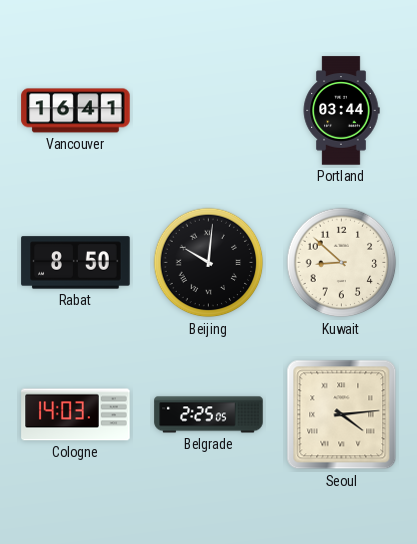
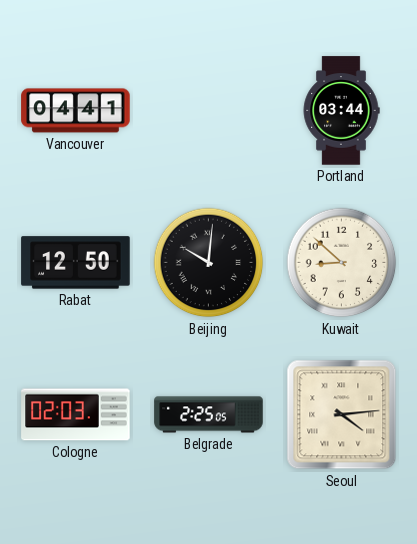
Vancouver: 16:41 -> 04:41 (76, 111)
Rabat: 8:50 -> 12:50 (76, 263)
Cologne: 14:03 -> 02:03 (76, 415)
